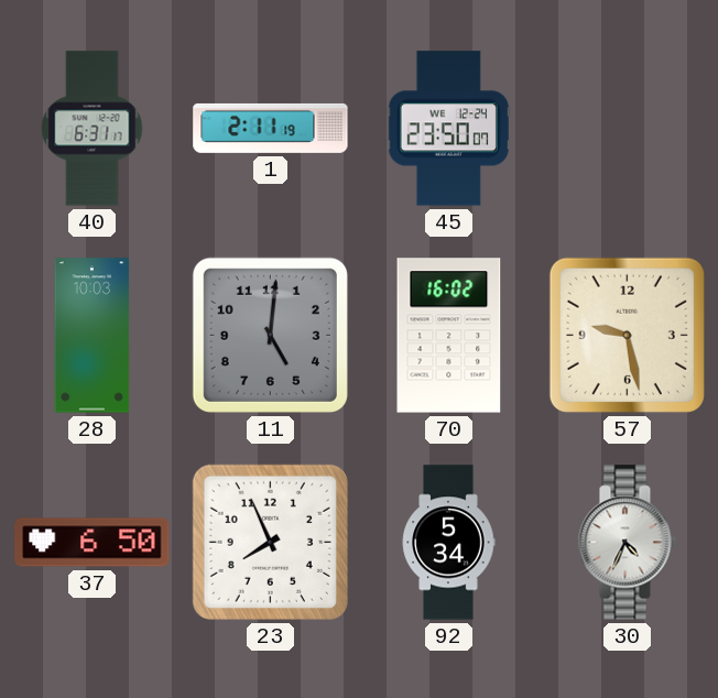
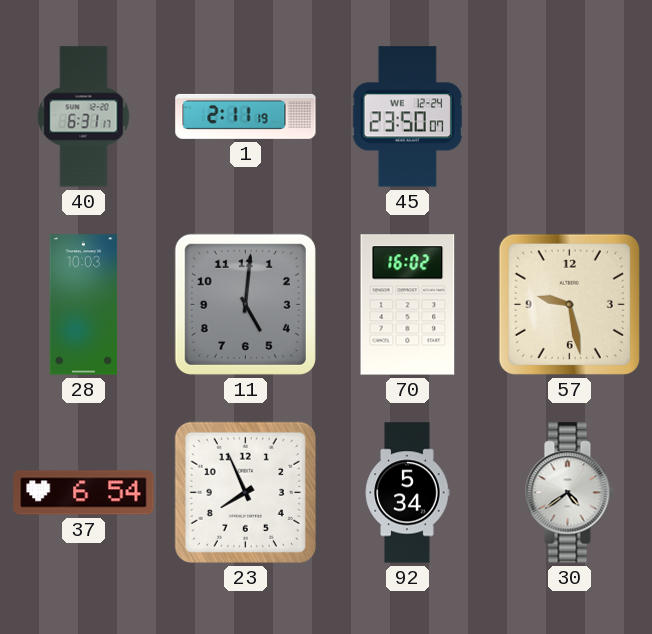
37: 6:50 -> 6:54 (84, 493)
30: 4:34 -> 4:39 (569, 493)
